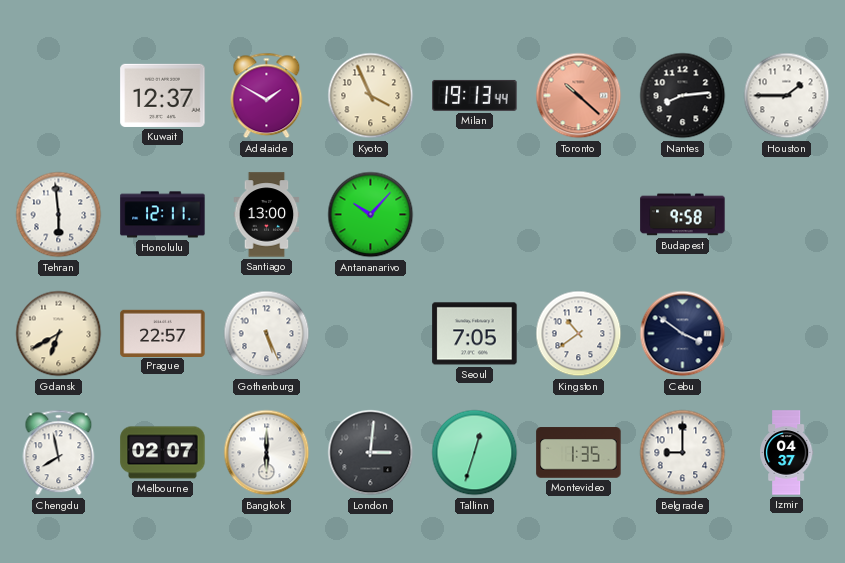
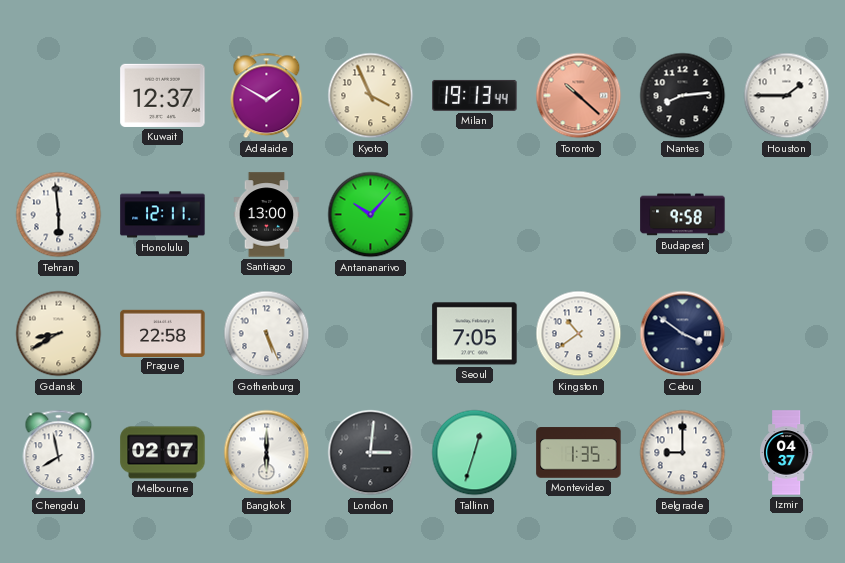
Gdansk: 6:40 -> 8:40 (59, 334)
Prague: 22:57 -> 22:58 (163, 333)
